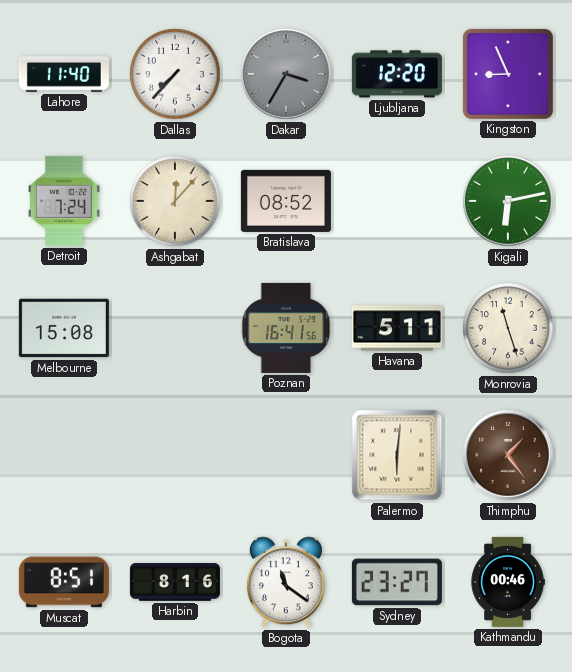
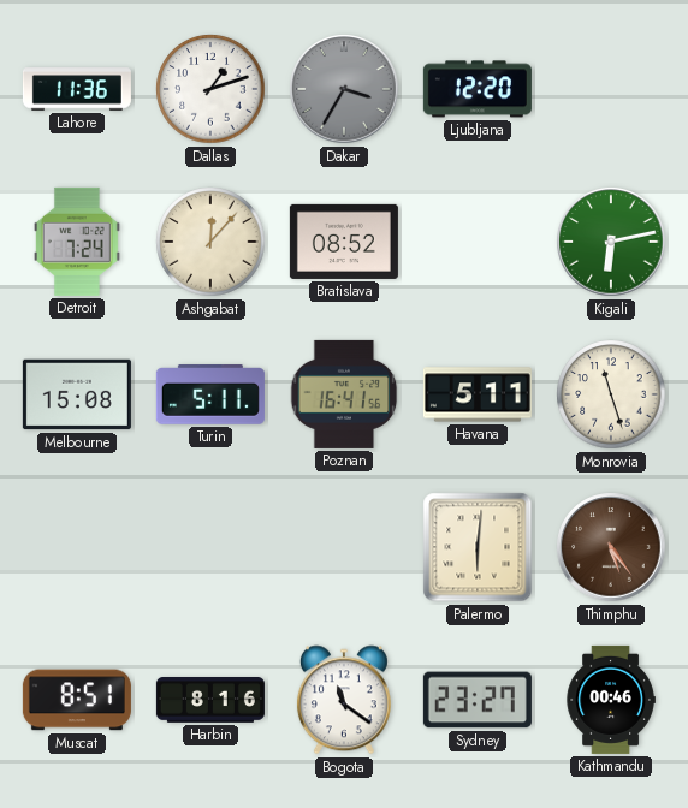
Lahore: 11:40 -> 11:36 (77, 89)
Dallas: 7:37 -> 1:12 (210, 89)
Kingston: 8:56 -> none (508, 74)
Turin: none -> 5:11 (210, 396)
Thimphu: 1:24 -> 5:24 (611, 547)
